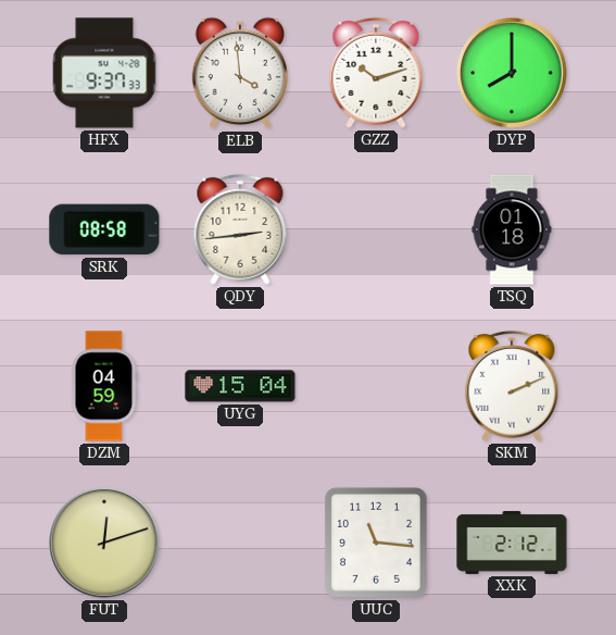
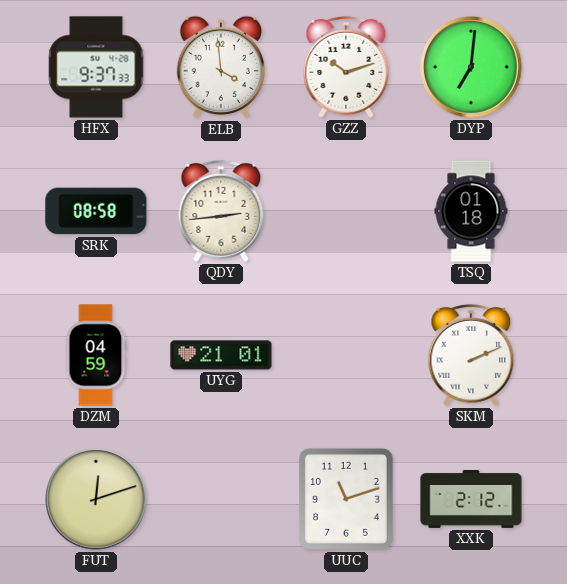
DYP: 8:00 -> 7:01 (471, 67)
UYG: 15:04 -> 21:01 (221, 355)
UUC: 11:16 -> 11:12 (346, 499)
